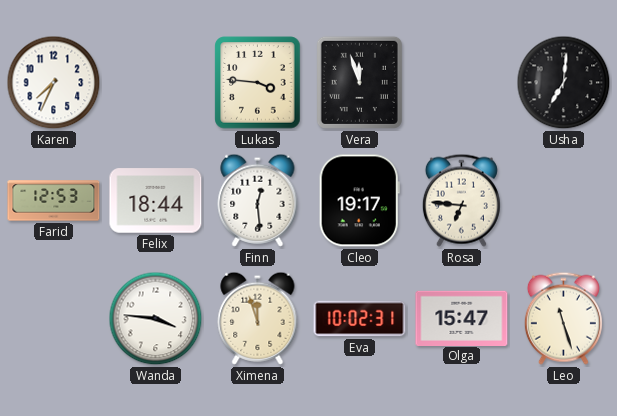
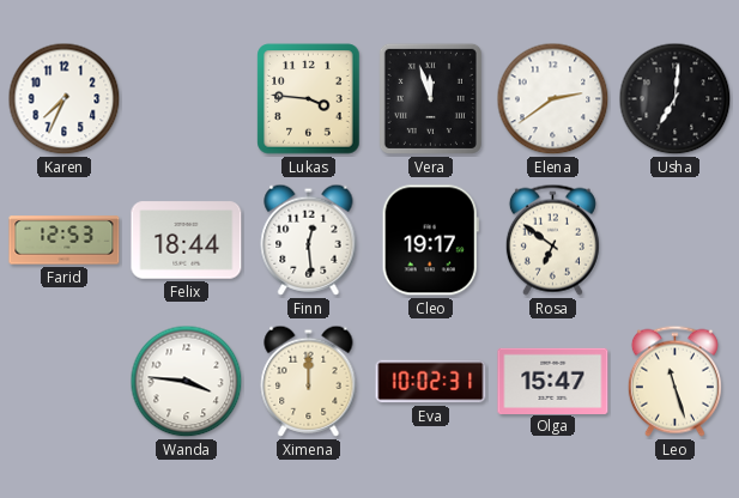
Elena: none -> 2:39 (553, 99)
Rosa: 6:46 -> 6:51 (552, 239)
Ximena: 11:57 -> 12:00 (309, 381)
